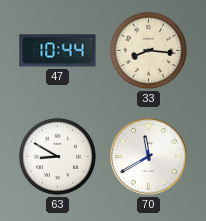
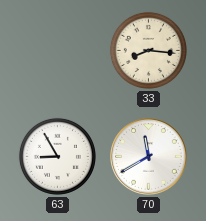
47: 10:44 -> none (58, 51)
63: 8:50 -> 8:55 (57, 156)
